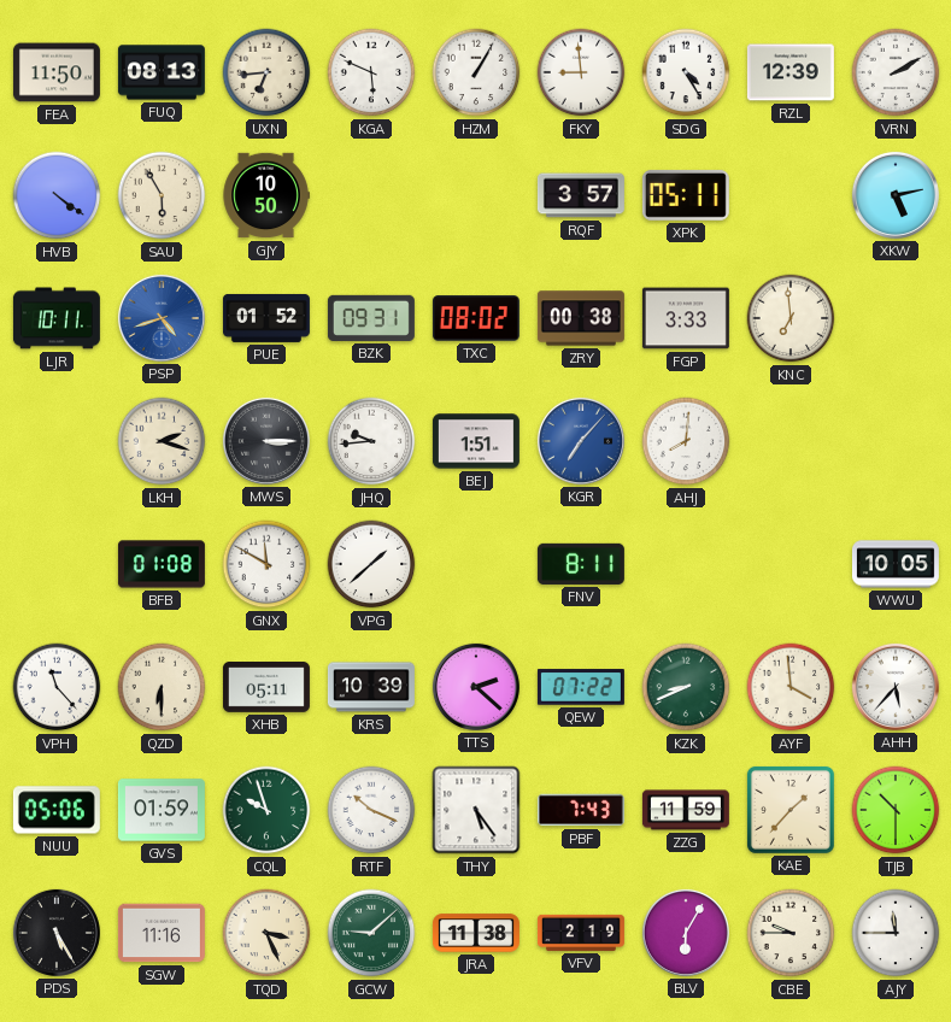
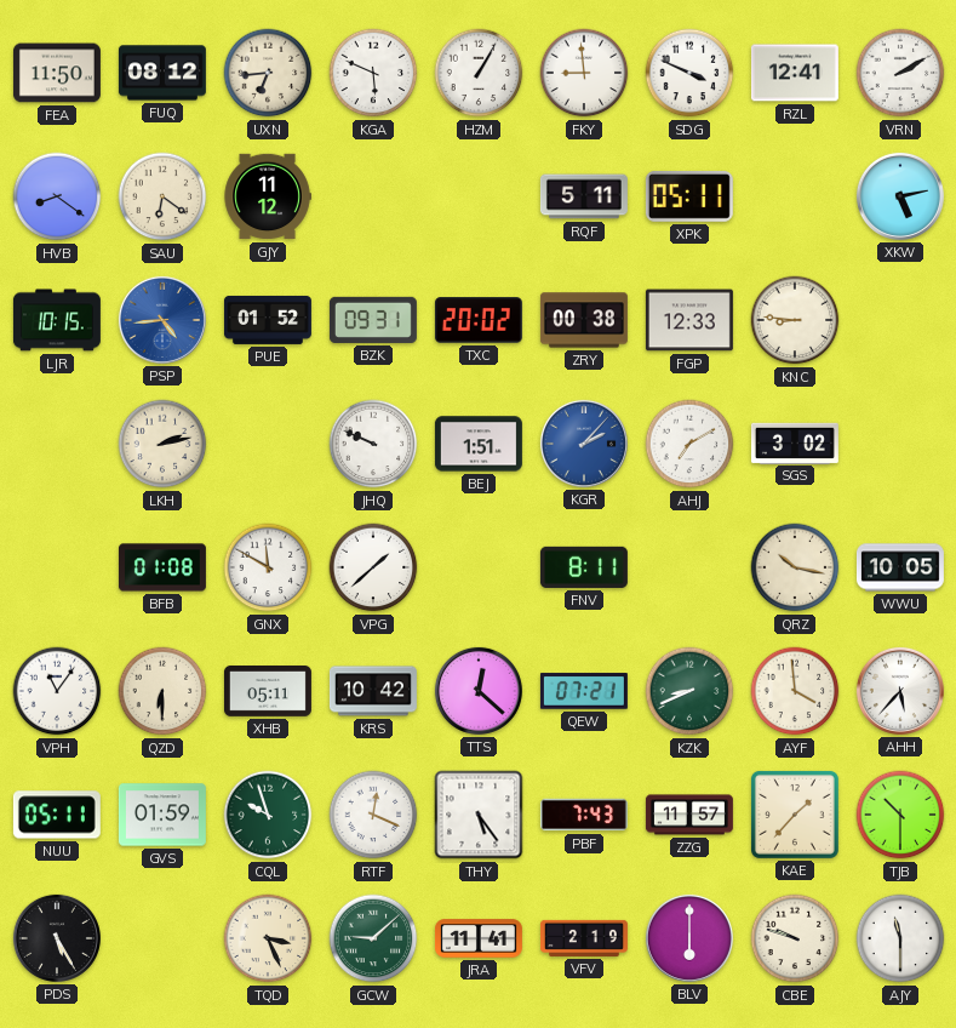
FUQ: 08:13 -> 08:12 (162, 73)
SDG: 4:25 -> 3:49 (689, 73)
RZL: 12:39 -> 12:41 (795, 73)
HVB: 4:21 -> 8:21 (57, 196)
SAU: 5:55 -> 6:21 (162, 196)
GJY: 10:50 -> 11:12 (268, 196)
RQF: 3:57 -> 5:11 (584, 196)
LJR: 10:11 -> 10:15 (57, 320)
PSP: 4:42 -> 4:44 (162, 320)
TXC: 08:02 -> 20:02 (479, 320)
FGP: 3:33 -> 12:33 (689, 320)
KNC: 6:59 -> 8:46 (795, 320)
LKH: 2:18 -> 2:13 (162, 444)
MWS: 3:15 -> none (266, 441)
JHQ: 9:44 -> 9:49 (373, 444)
KGR: 7:07 -> 2:07 (584, 444)
AHJ: 8:01 -> 7:10 (689, 444)
SGS: none -> 3:02 (795, 442)
QRZ: none -> 10:17 (795, 567)
VPH: 11:23 -> 11:06 (57, 691)
KRS: 10:39 -> 10:42 (373, 691)
TTS: 2:22 -> 12:22 (479, 691)
QEW: 07:22 -> 07:21 (584, 691)
NUU: 05:06 -> 05:11 (57, 815)
RTF: 10:19 -> 12:19 (373, 815)
ZZG: 11:59 -> 11:57 (689, 815)
SGW: 11:16 -> none (162, 933)
JRA: 11:38 -> 11:41 (479, 938)
BLV: 6:05 -> 6:00 (689, 938)
CBE: 9:45 -> 9:48 (795, 938)
AJY: 11:45 -> 11:30 (900, 938)
